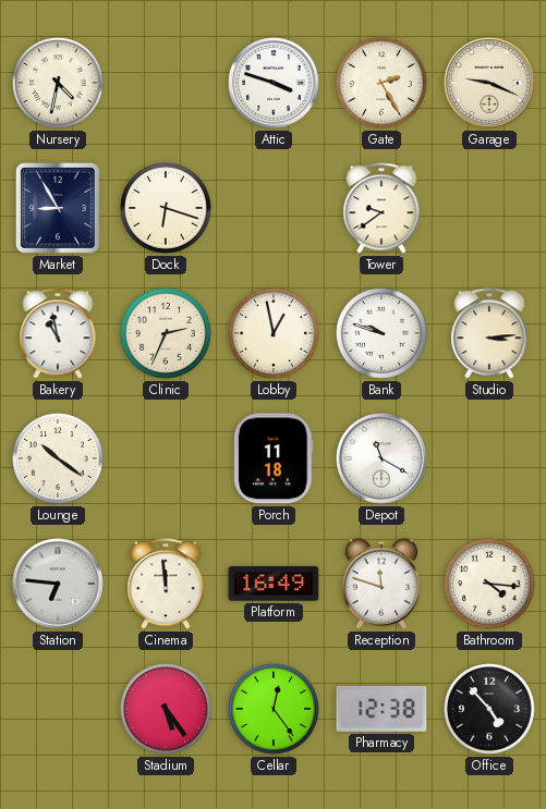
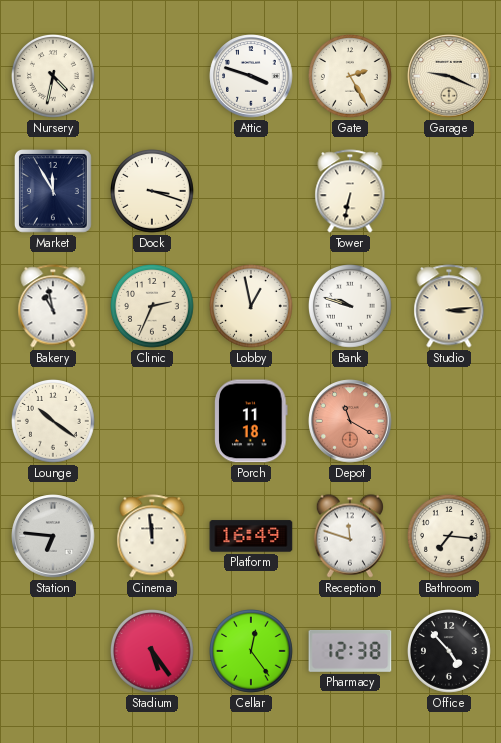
Market: 8:55 -> 11:55 (53, 192)
Dock: 6:18 -> 3:18 (153, 192)
Tower: 9:39 -> 6:32 (350, 191)
Depot dial: white -> salmon (350, 421)
Bathroom: 4:16 -> 7:16 (450, 537)
